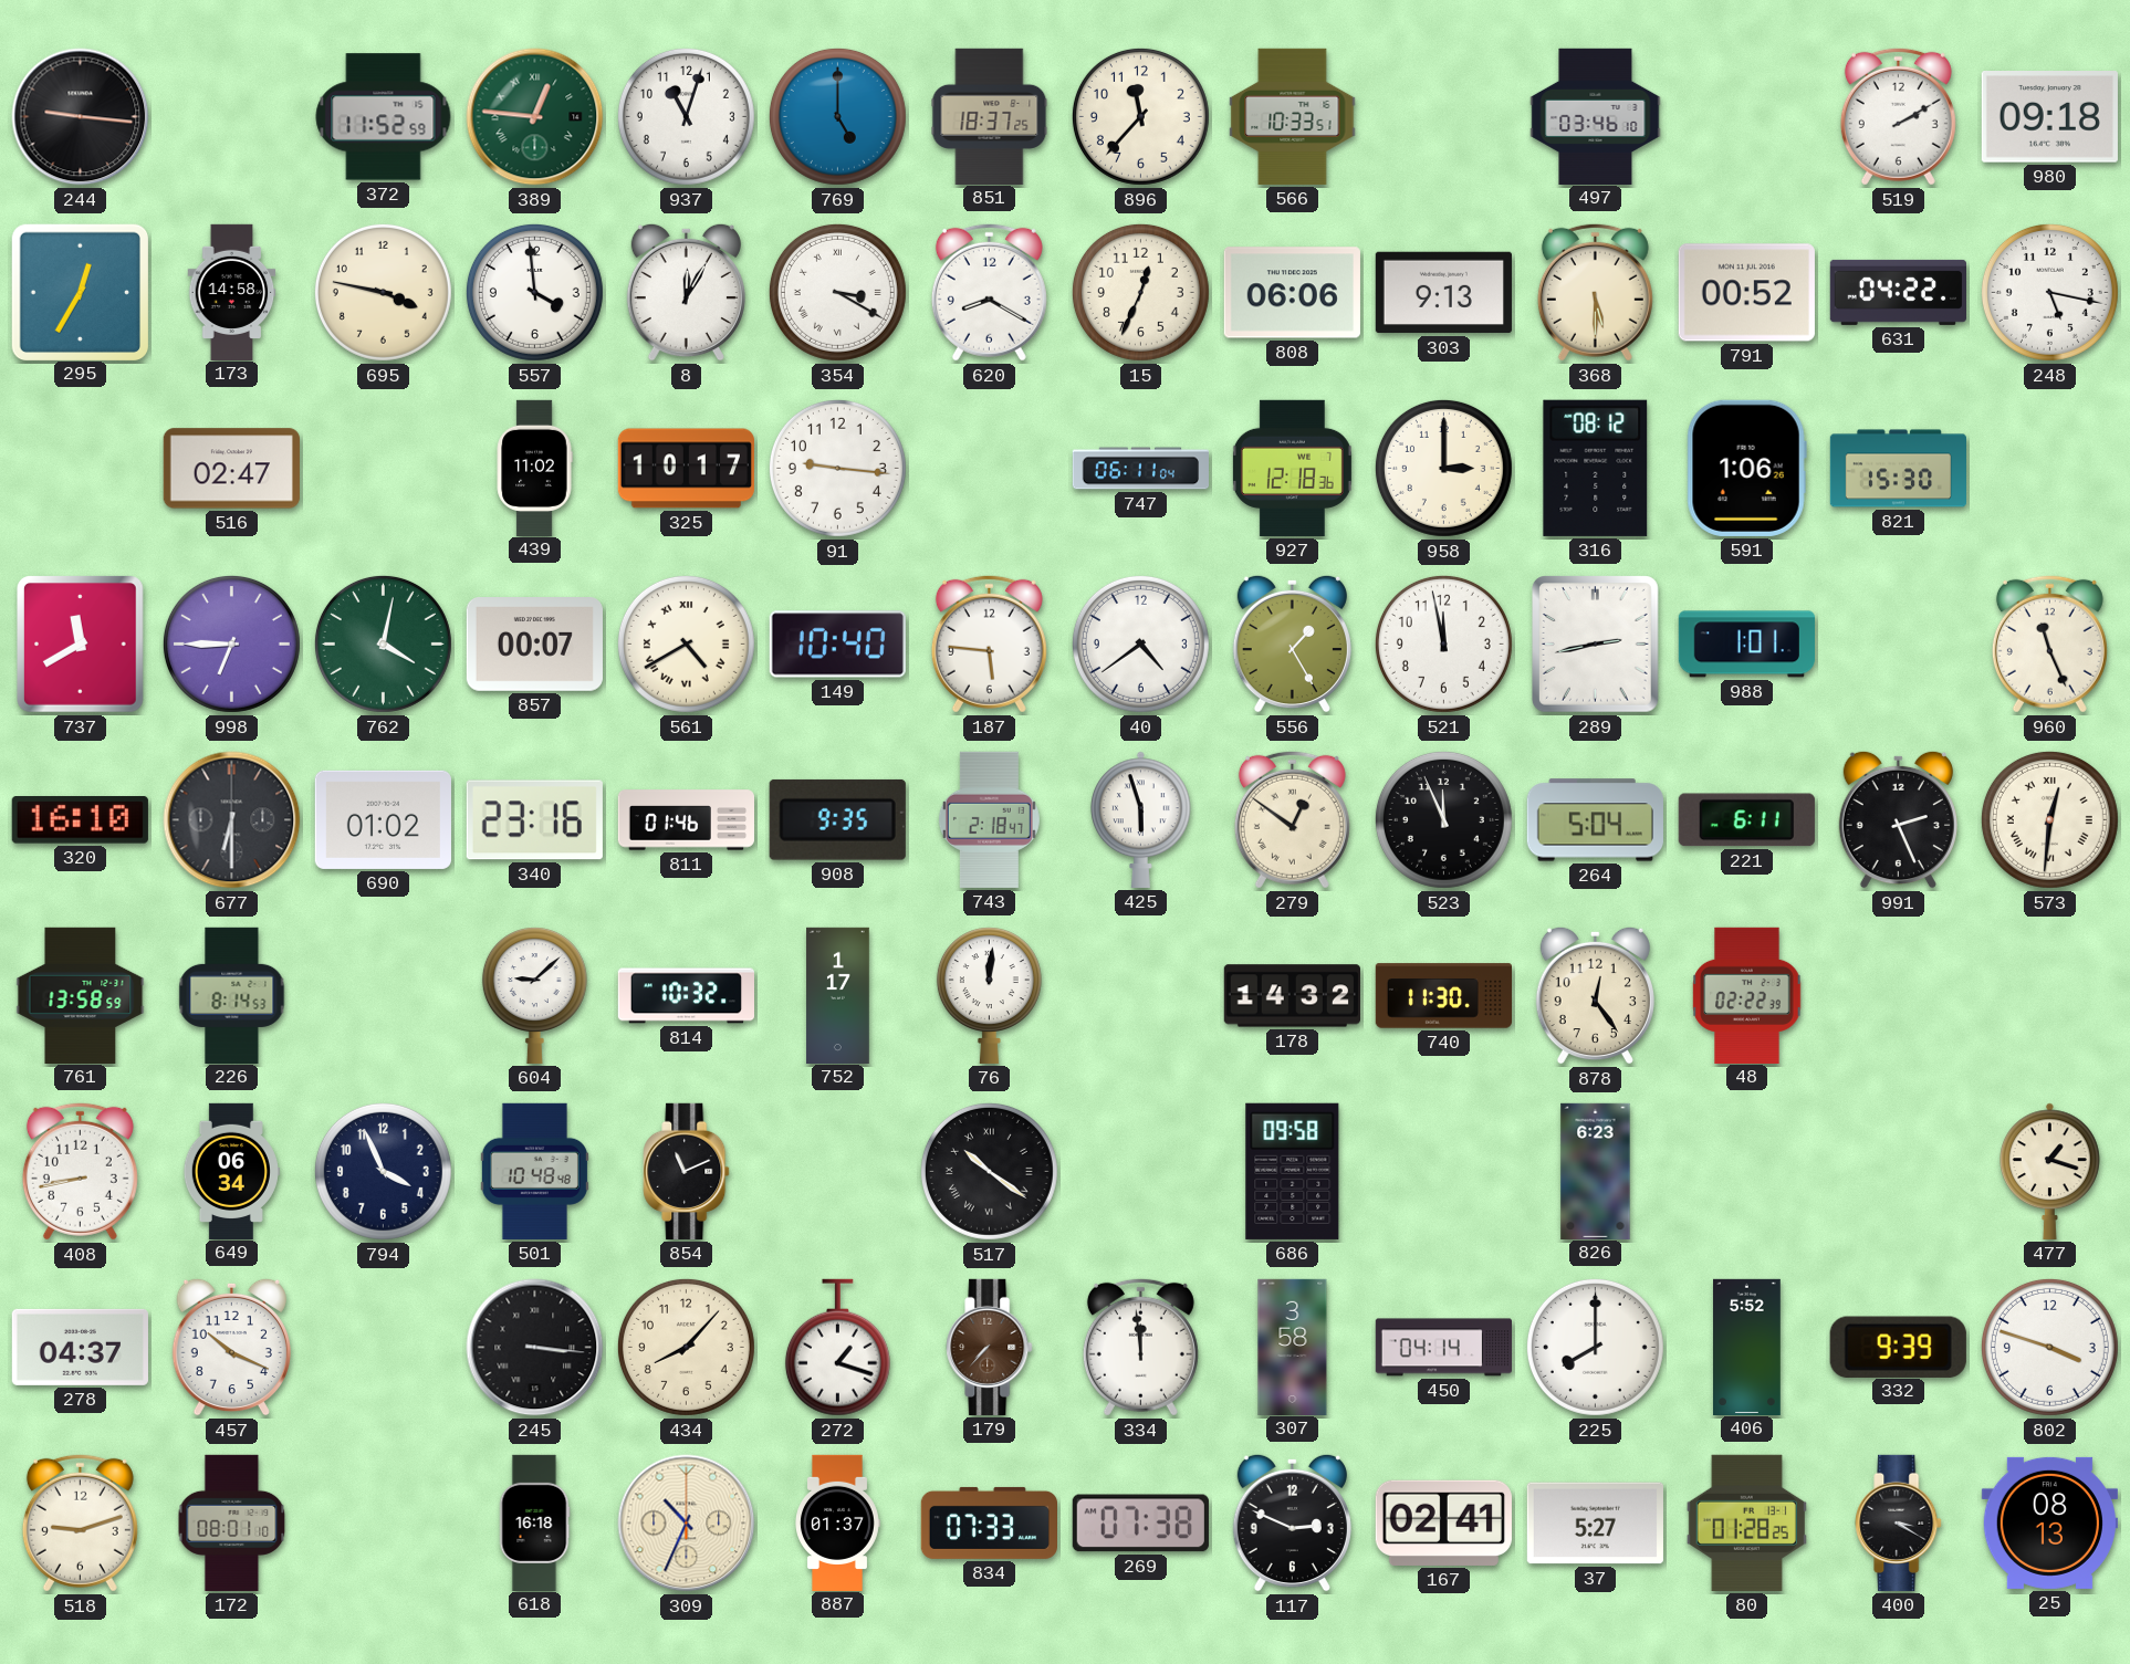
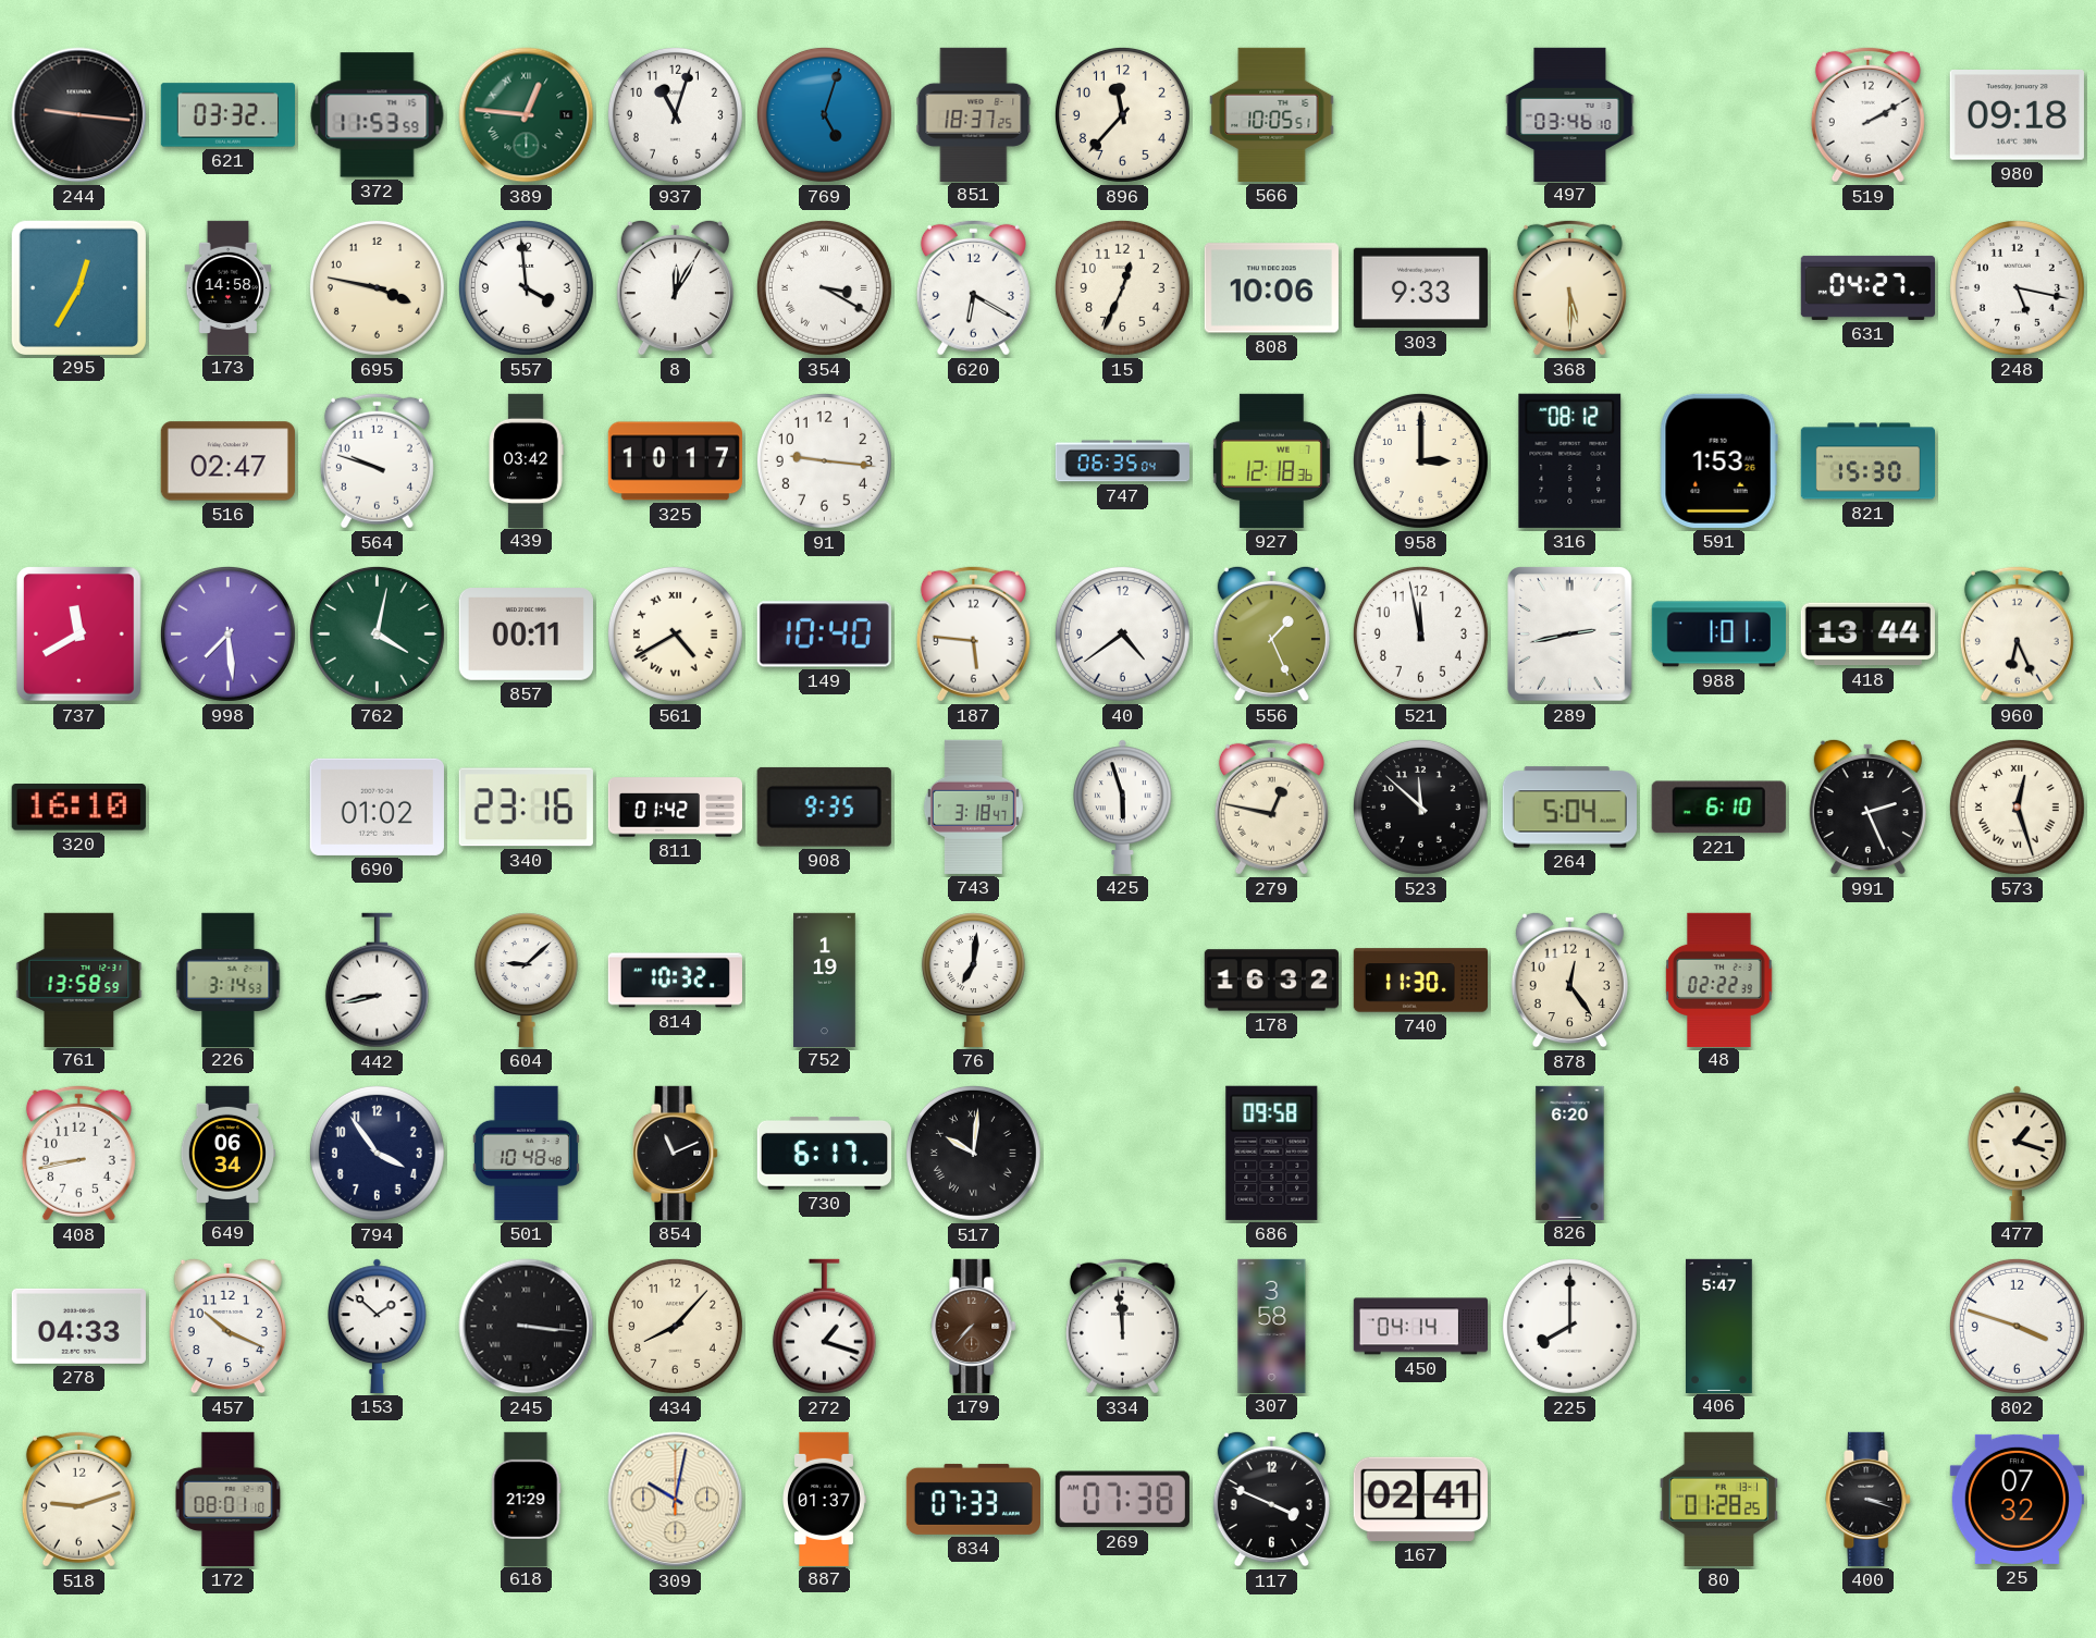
621: none -> 03:32 (227, 115)
372: 11:52 -> 11:53 (378, 115)
769: 5:00 -> 5:03 (824, 114)
566: 10:33 -> 10:05 (1272, 114)
620: 8:20 -> 6:20 (973, 287)
808: 06:06 -> 10:06 (1271, 288)
303: 9:13 -> 9:33 (1420, 288)
791: 00:52 -> none (1746, 293)
631: 04:22 -> 04:27 (1867, 287)
564: none -> 9:48 (377, 460)
439: 11:02 -> 03:42 (526, 460)
747: 06:11 -> 06:35 (1122, 461)
591: 1:06 -> 1:53 (1718, 460)
998: 6:45 -> 7:29 (227, 633)
857: 00:07 -> 00:11 (526, 635)
556: 1:25 -> 1:26 (1271, 633)
418: none -> 13:44 (1867, 635)
960: 11:26 -> 6:26 (2017, 633)
677: 6:30 -> none (232, 820)
811: 01:46 -> 01:42 (675, 808)
743: 2:18 -> 3:18 (973, 806)
279: 12:51 -> 12:47 (1271, 806)
523: 11:56 -> 11:52 (1420, 806)
221: 6:11 -> 6:10 (1718, 808)
573: 12:31 -> 12:27 (2017, 806)
226: 8:14 -> 3:14 (229, 980)
442: none -> 8:43 (377, 981)
752: 1:17 -> 1:19 (825, 980)
76: 12:01 -> 7:01 (973, 980)
178: 14:32 -> 16:32 (1271, 981)
794: 3:56 -> 3:54 (377, 1153)
730: none -> 6:17 (824, 1154)
517: 10:21 -> 10:01 (973, 1153)
826: 6:23 -> 6:20 (1570, 1153)
278: 04:37 -> 04:33 (78, 1326)
153: none -> 1:52 (378, 1326)
406: 5:52 -> 5:47 (1719, 1326)
332: 9:39 -> none (1898, 1347)
618: 16:18 -> 21:29 (526, 1499)
309: 10:34 -> 10:02 (676, 1500)
117: 2:49 -> 3:49 (1271, 1499)
37: 5:27 -> none (1595, 1524)
400: 3:20 -> 3:18 (1869, 1499)
25: 08:13 -> 07:32 (2017, 1499)
